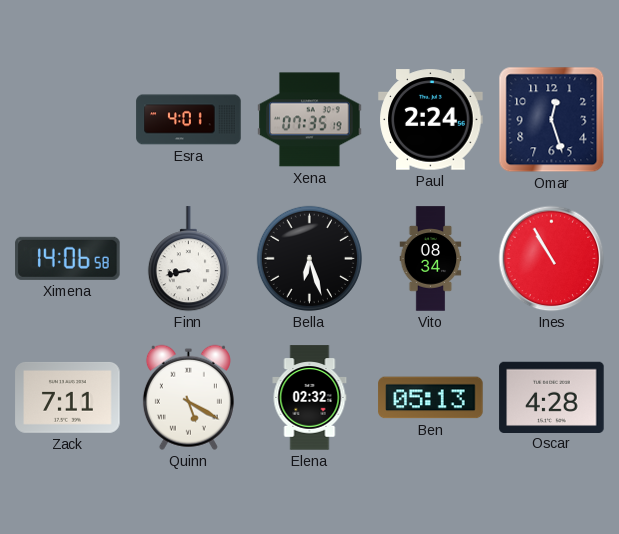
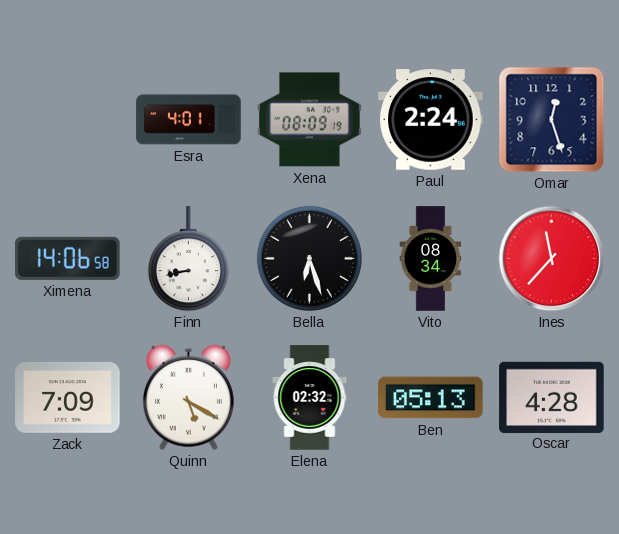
Xena: 07:35 -> 08:09 (310, 120)
Ines: 10:55 -> 11:37 (552, 259)
Zack: 7:11 -> 7:09 (68, 397)
